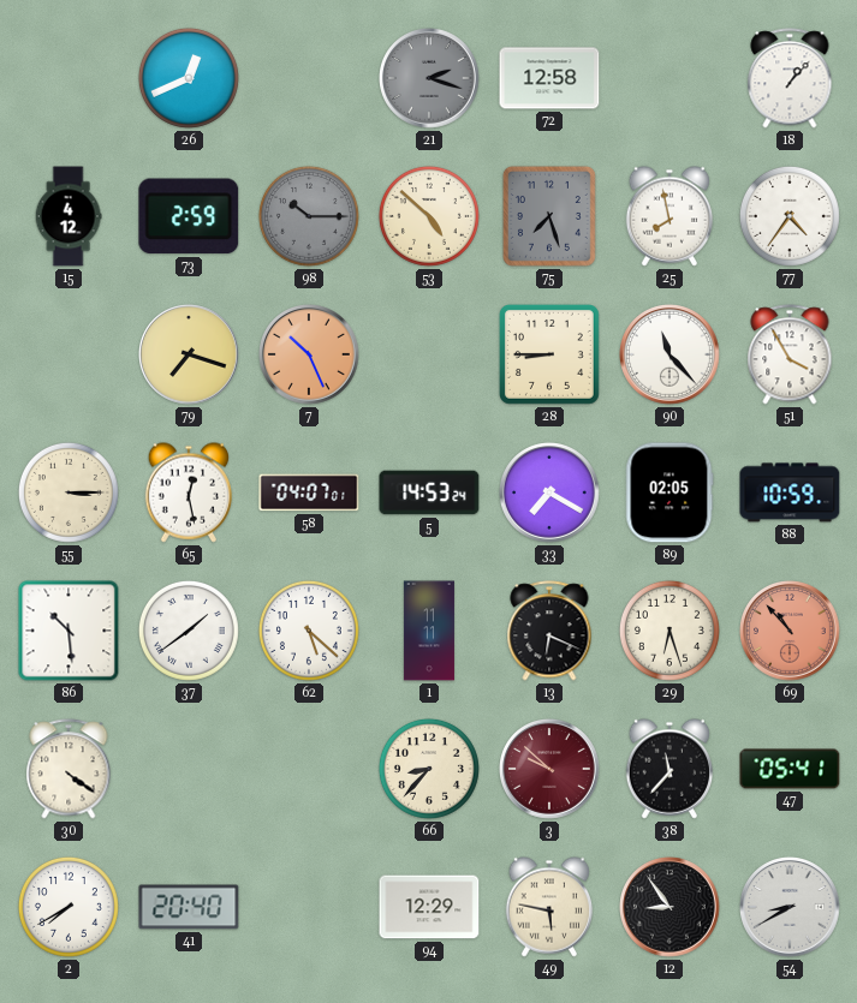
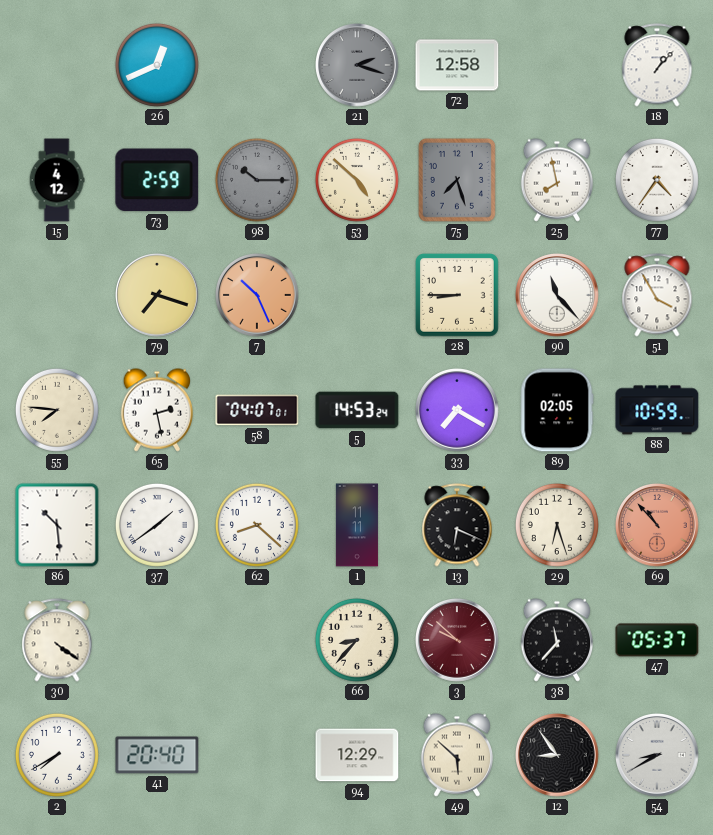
55: 3:15 -> 7:46 (57, 410)
65: 12:28 -> 2:28 (157, 410)
62: 5:22 -> 8:22 (257, 525)
47: 05:41 -> 05:37 (657, 640)
49: 5:47 -> 5:52 (457, 755)
